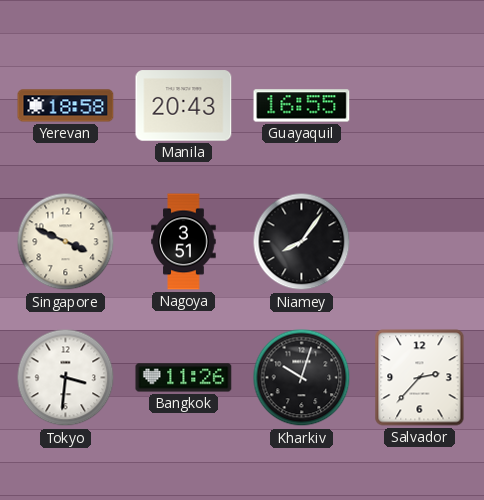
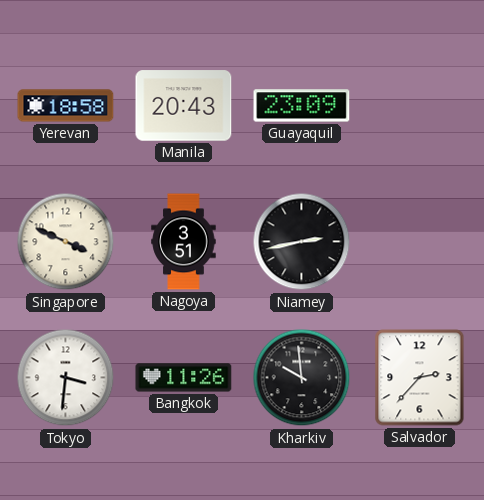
Guayaquil: 16:55 -> 23:09 (302, 106)
Niamey: 8:06 -> 2:43 (302, 242)
Kharkiv: 10:03 -> 9:59 (302, 378)
